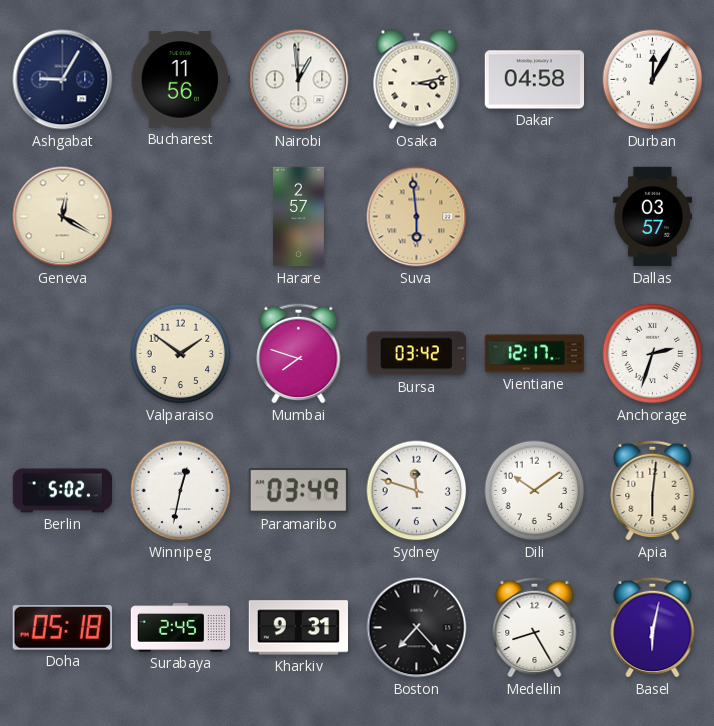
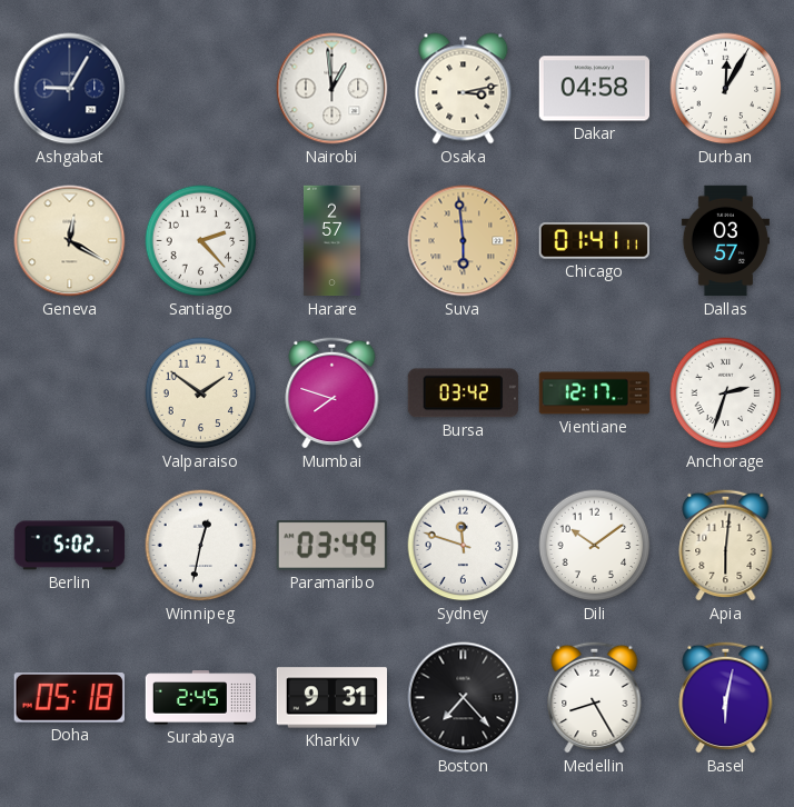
Bucharest: 11:56 -> none (181, 80)
Santiago: none -> 2:23 (201, 241)
Chicago: none -> 01:41 (594, 241)
